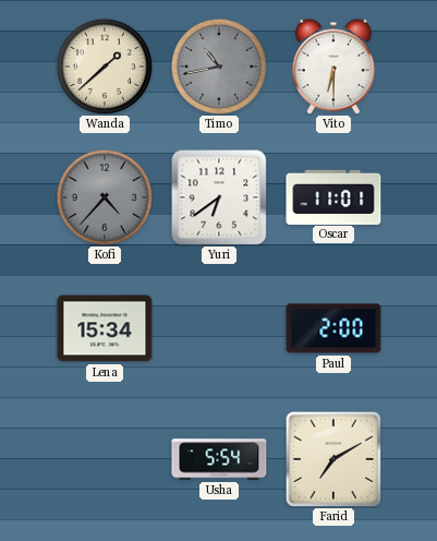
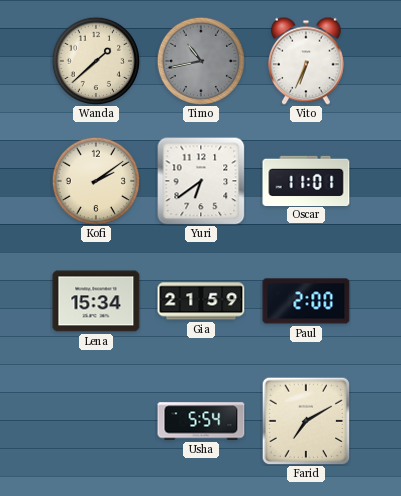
Vito: 6:30 -> 6:34 (307, 61)
Kofi: 4:37 -> 2:09 (96, 181)
Kofi dial: grey -> cream (96, 181)
Gia: none -> 21:59 (201, 301)
